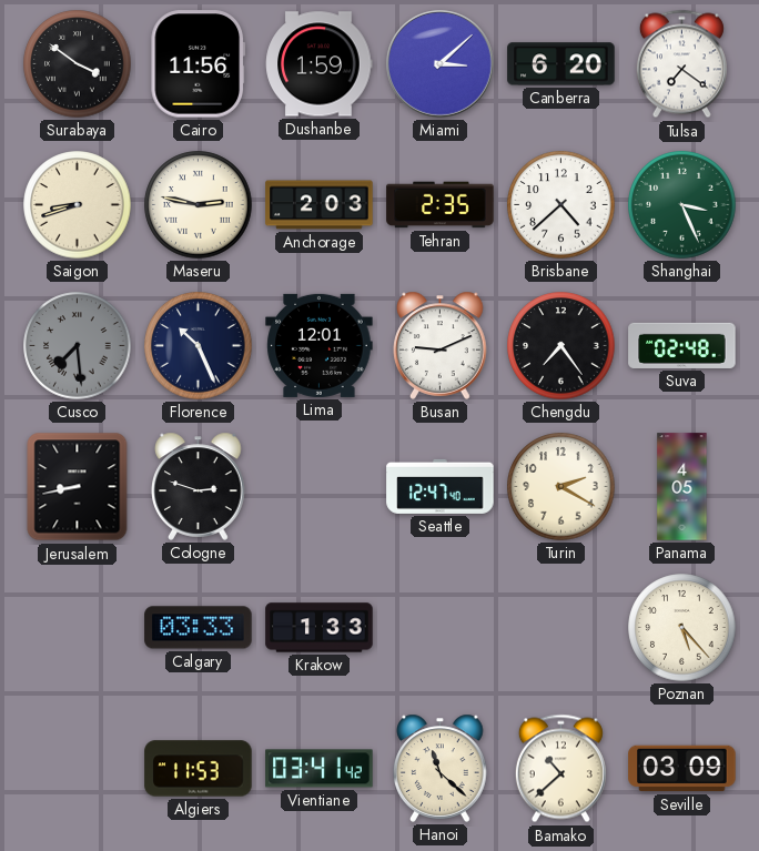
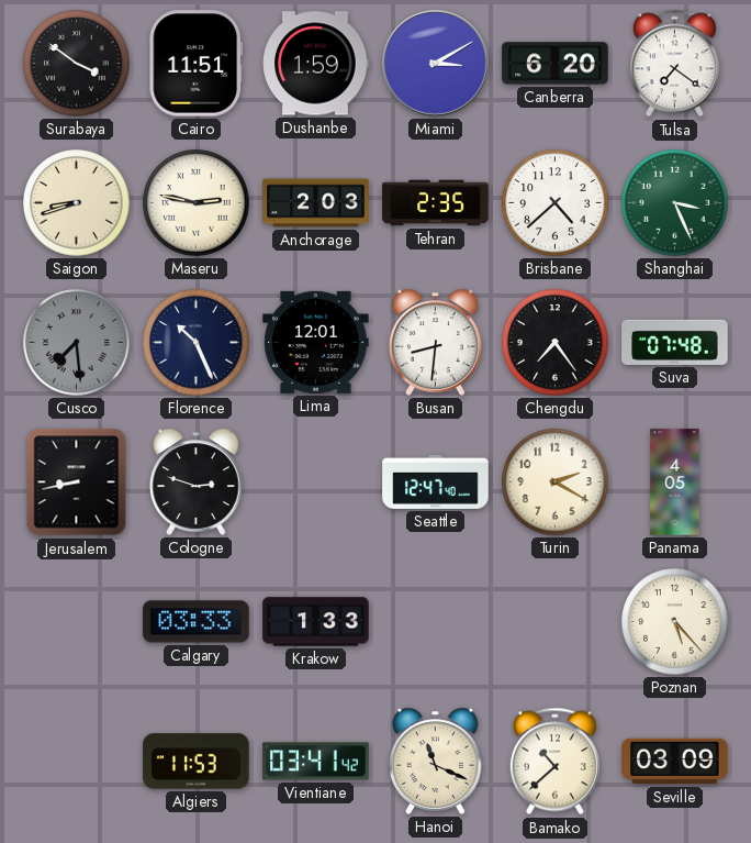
Cairo: 11:56 -> 11:51 (197, 64)
Miami: 3:08 -> 3:10 (436, 64)
Busan: 9:11 -> 8:31 (436, 342)
Suva: 02:48 -> 07:48 (675, 342)
Hanoi: 11:22 -> 11:19 (436, 761)
